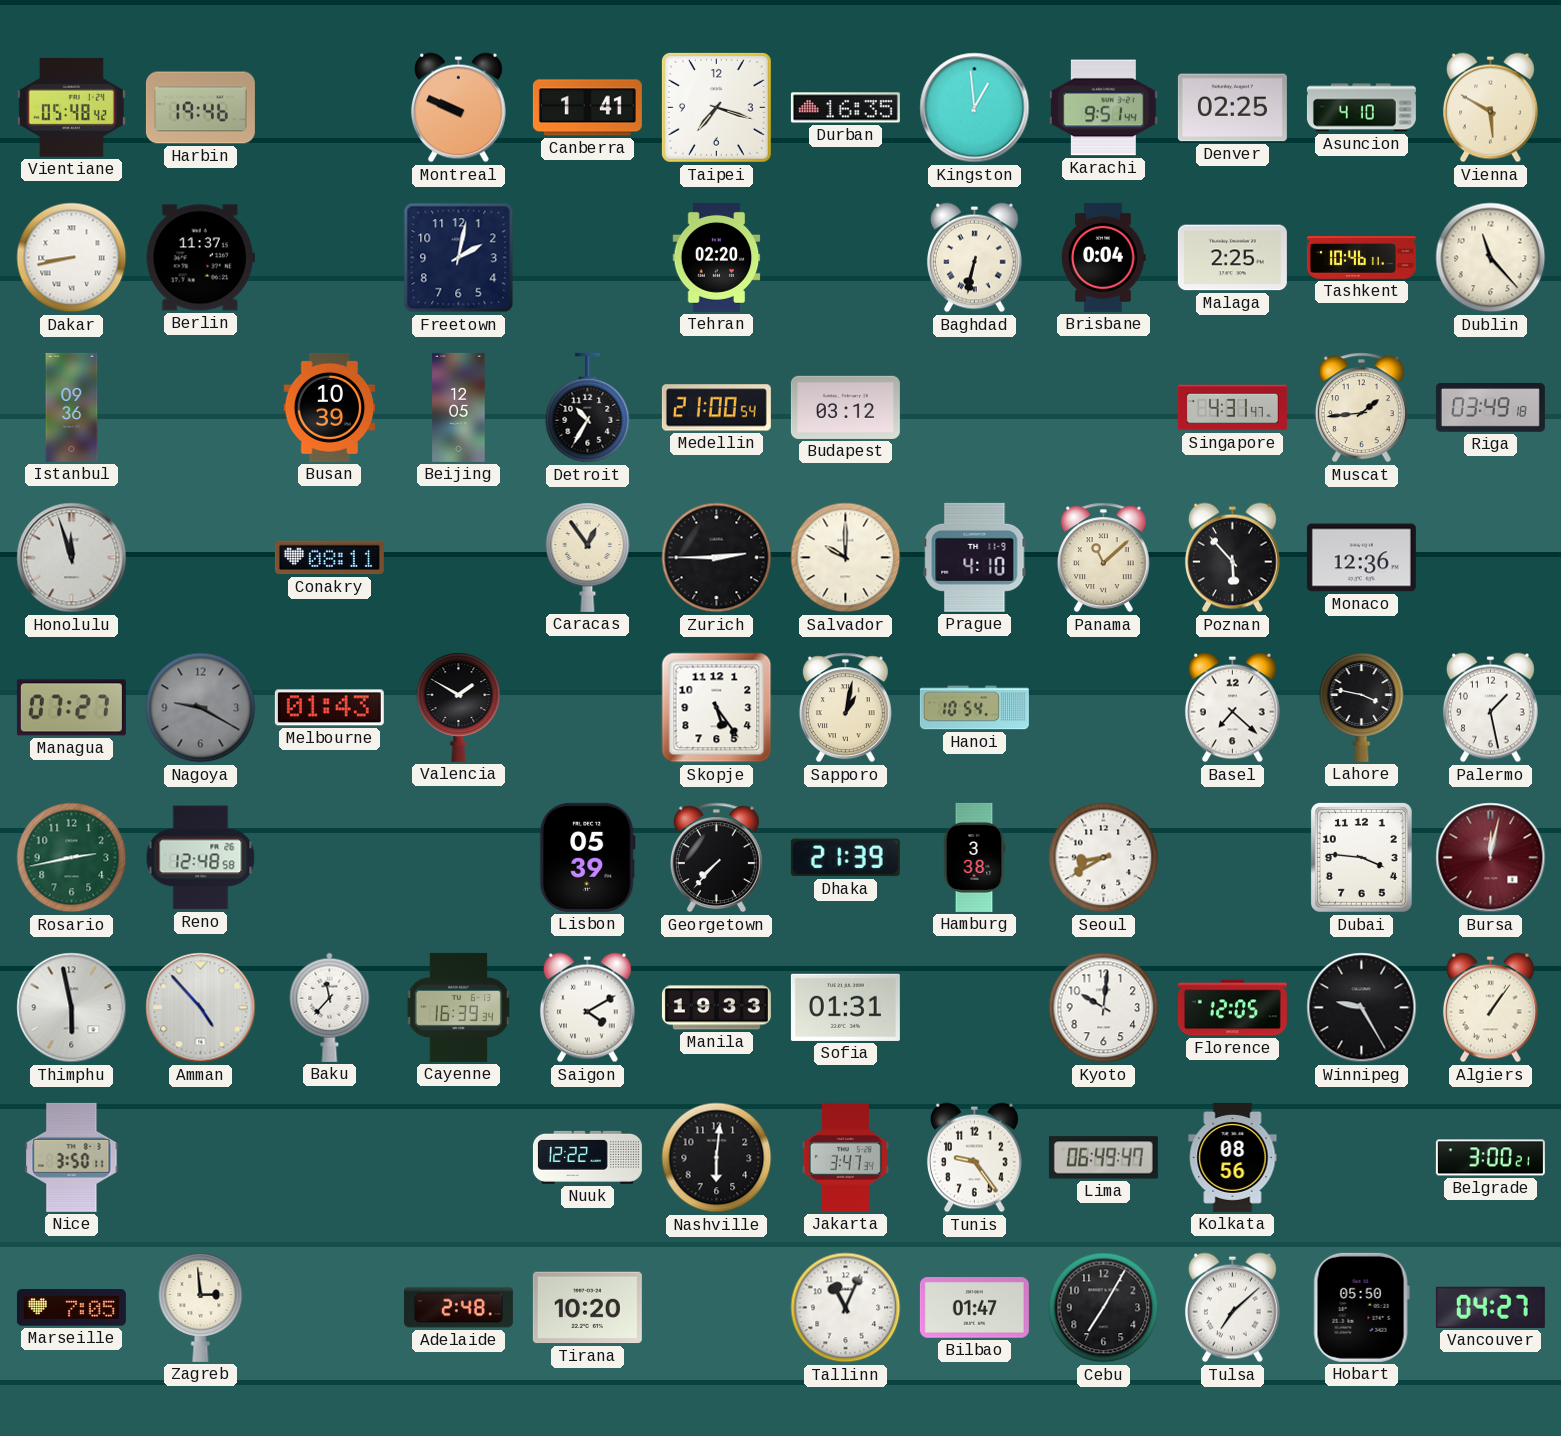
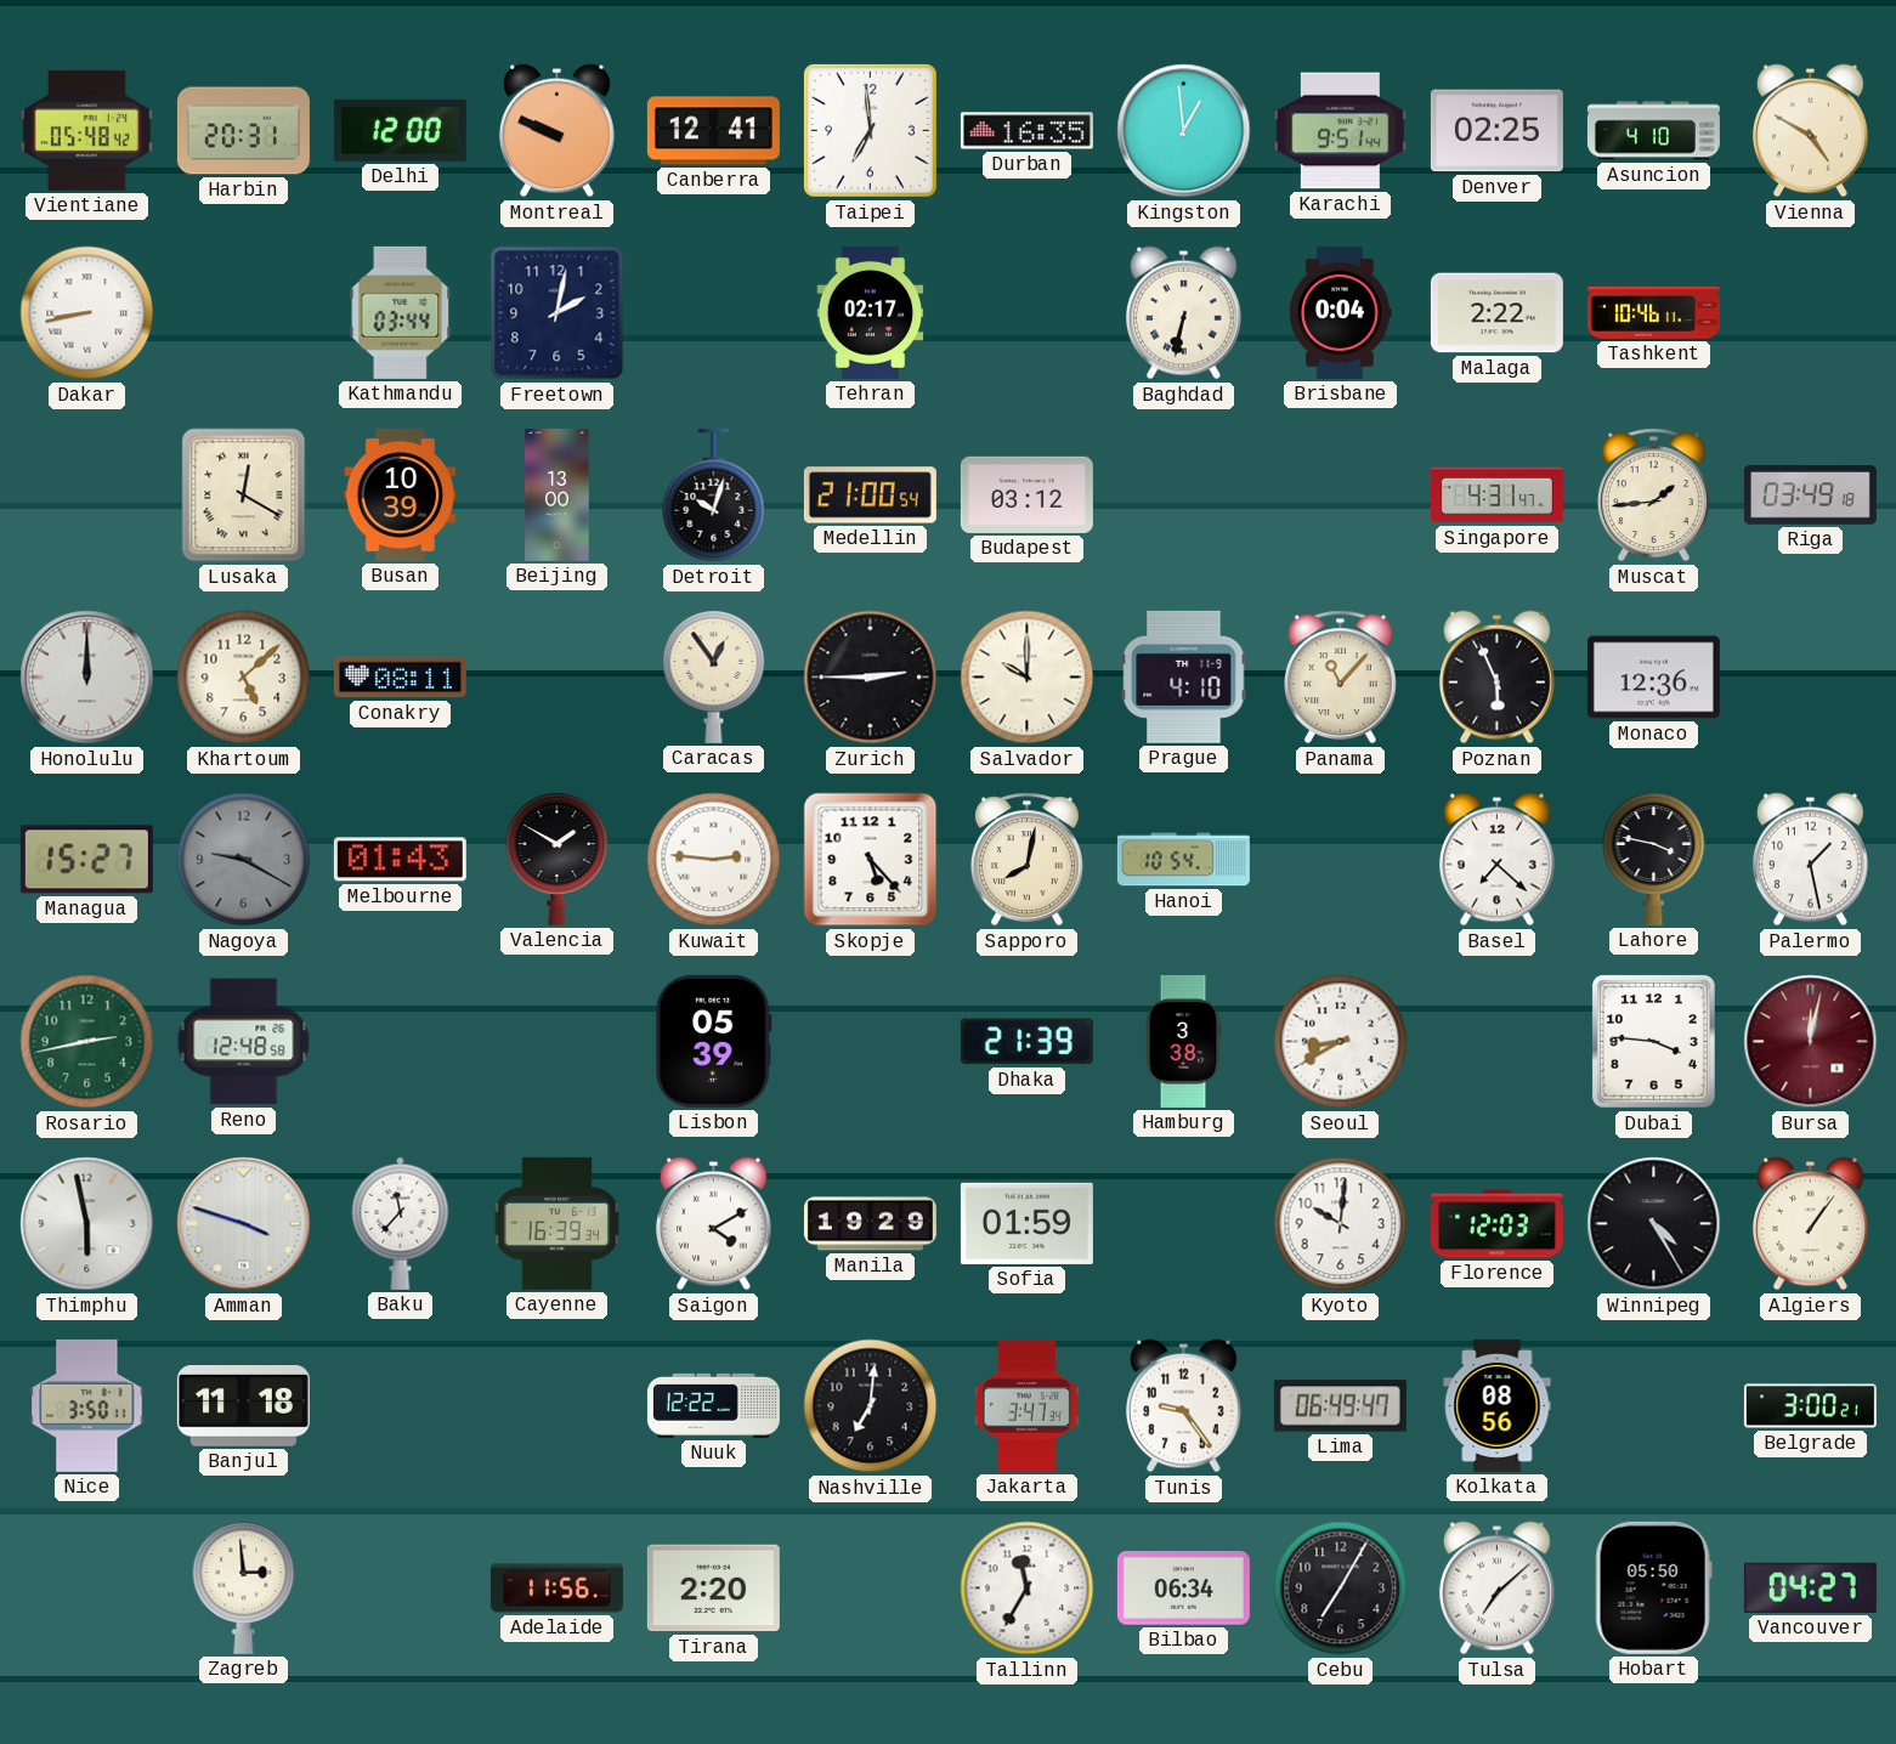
Harbin: 19:46 -> 20:31 (243, 131)
Delhi: none -> 12:00 (400, 130)
Canberra: 1:41 -> 12:41 (713, 131)
Taipei: 7:18 -> 6:59 (870, 130)
Vienna: 5:50 -> 4:50 (1810, 131)
Berlin: 11:37 -> none (200, 258)
Kathmandu: none -> 03:44 (401, 312)
Tehran: 02:20 -> 02:17 (871, 312)
Malaga: 2:25 -> 2:22 (1496, 313)
Dublin: 11:23 -> none (1491, 258)
Istanbul: 09:36 -> none (72, 407)
Lusaka: none -> 12:20 (244, 496)
Beijing: 12:05 -> 13:00 (558, 494)
Detroit: 10:35 -> 10:03 (714, 496)
Honolulu: 11:57 -> 12:00 (87, 678)
Khartoum: none -> 5:08 (244, 678)
Panama: 11:08 -> 11:07 (1340, 678)
Poznan: 5:53 -> 5:56 (1496, 678)
Managua: 07:27 -> 15:27 (86, 860)
Kuwait: none -> 2:46 (714, 860)
Skopje: 5:24 -> 5:23 (871, 860)
Sapporo: 1:02 -> 8:02 (1026, 860)
Georgetown: 7:37 -> none (716, 858)
Amman: 4:53 -> 3:48 (244, 1224)
Manila: 19:33 -> 19:29 (870, 1224)
Sofia: 01:31 -> 01:59 (1026, 1223)
Florence: 12:05 -> 12:03 (1496, 1224)
Winnipeg: 9:25 -> 4:25 (1654, 1224)
Banjul: none -> 11:18 (243, 1406)
Nashville: 6:01 -> 7:01 (871, 1406)
Marseille: 7:05 -> none (71, 1308)
Adelaide: 2:48 -> 11:56 (556, 1589)
Tirana: 10:20 -> 2:20 (713, 1589)
Tallinn: 11:04 -> 11:35 (1028, 1589)
Bilbao: 01:47 -> 06:34 (1183, 1589)
